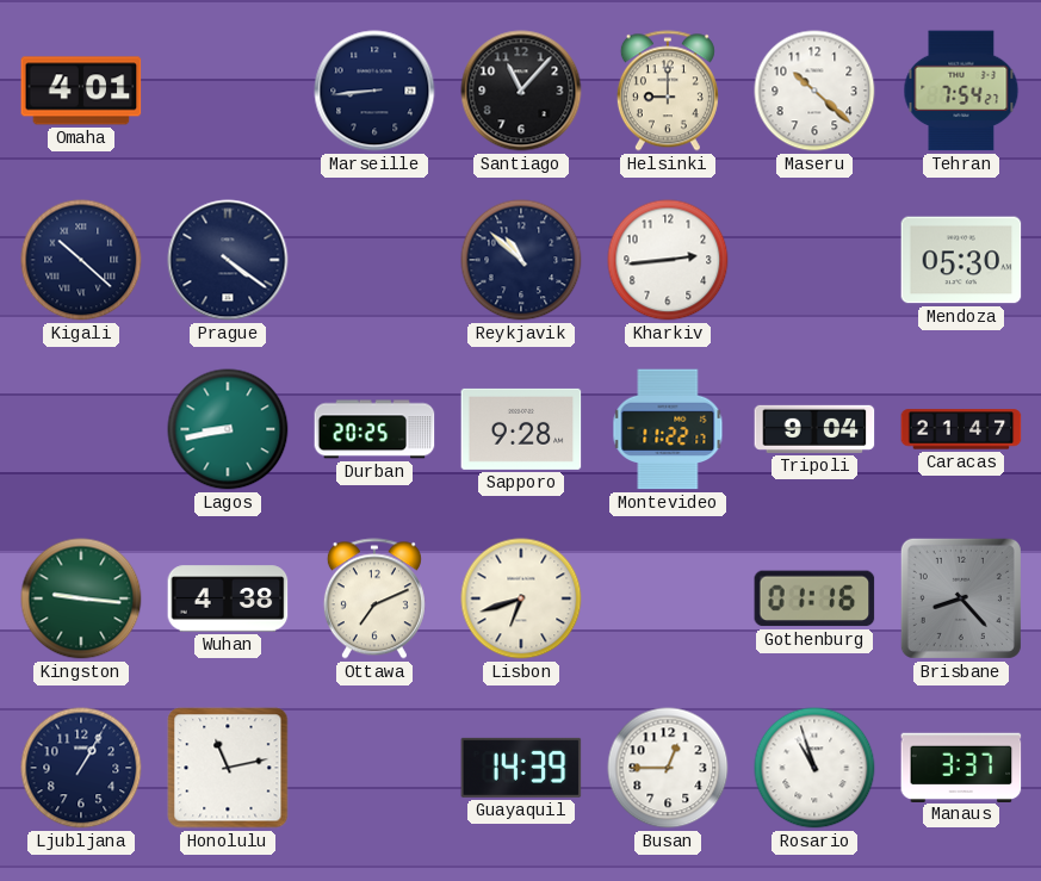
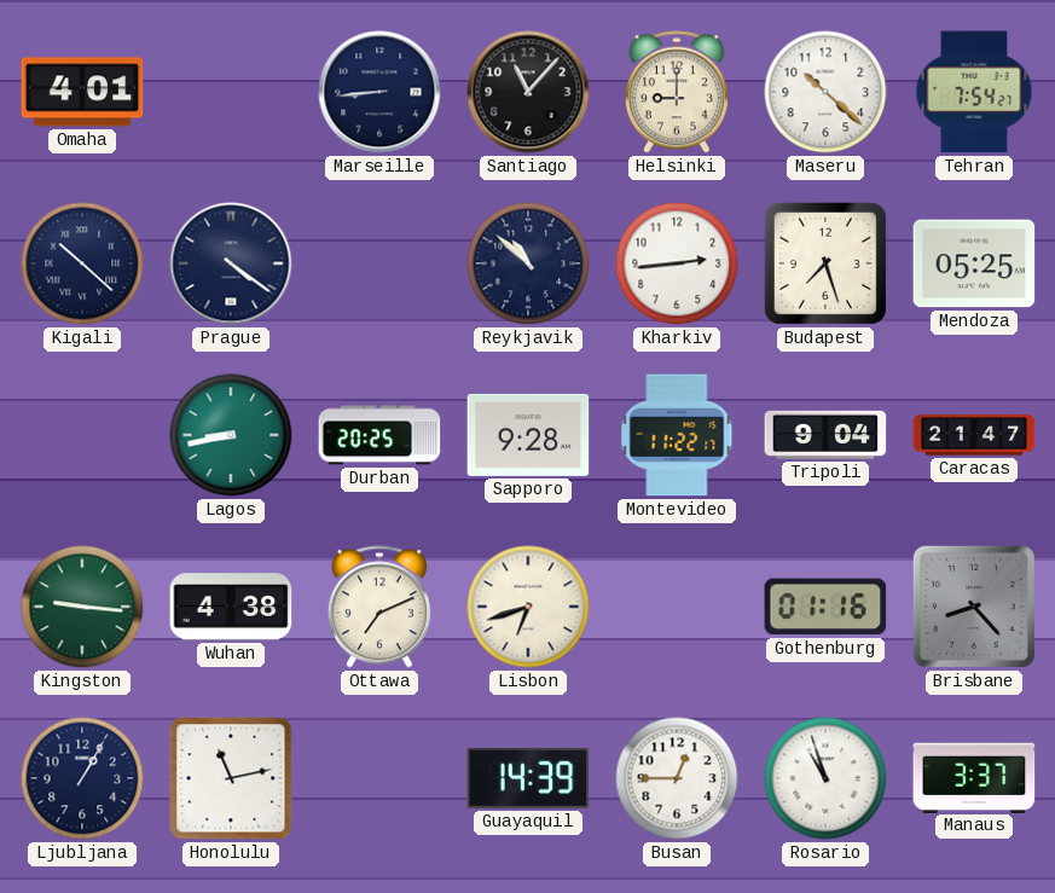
Budapest: none -> 7:27 (825, 263)
Mendoza: 05:30 -> 05:25 (974, 263)
